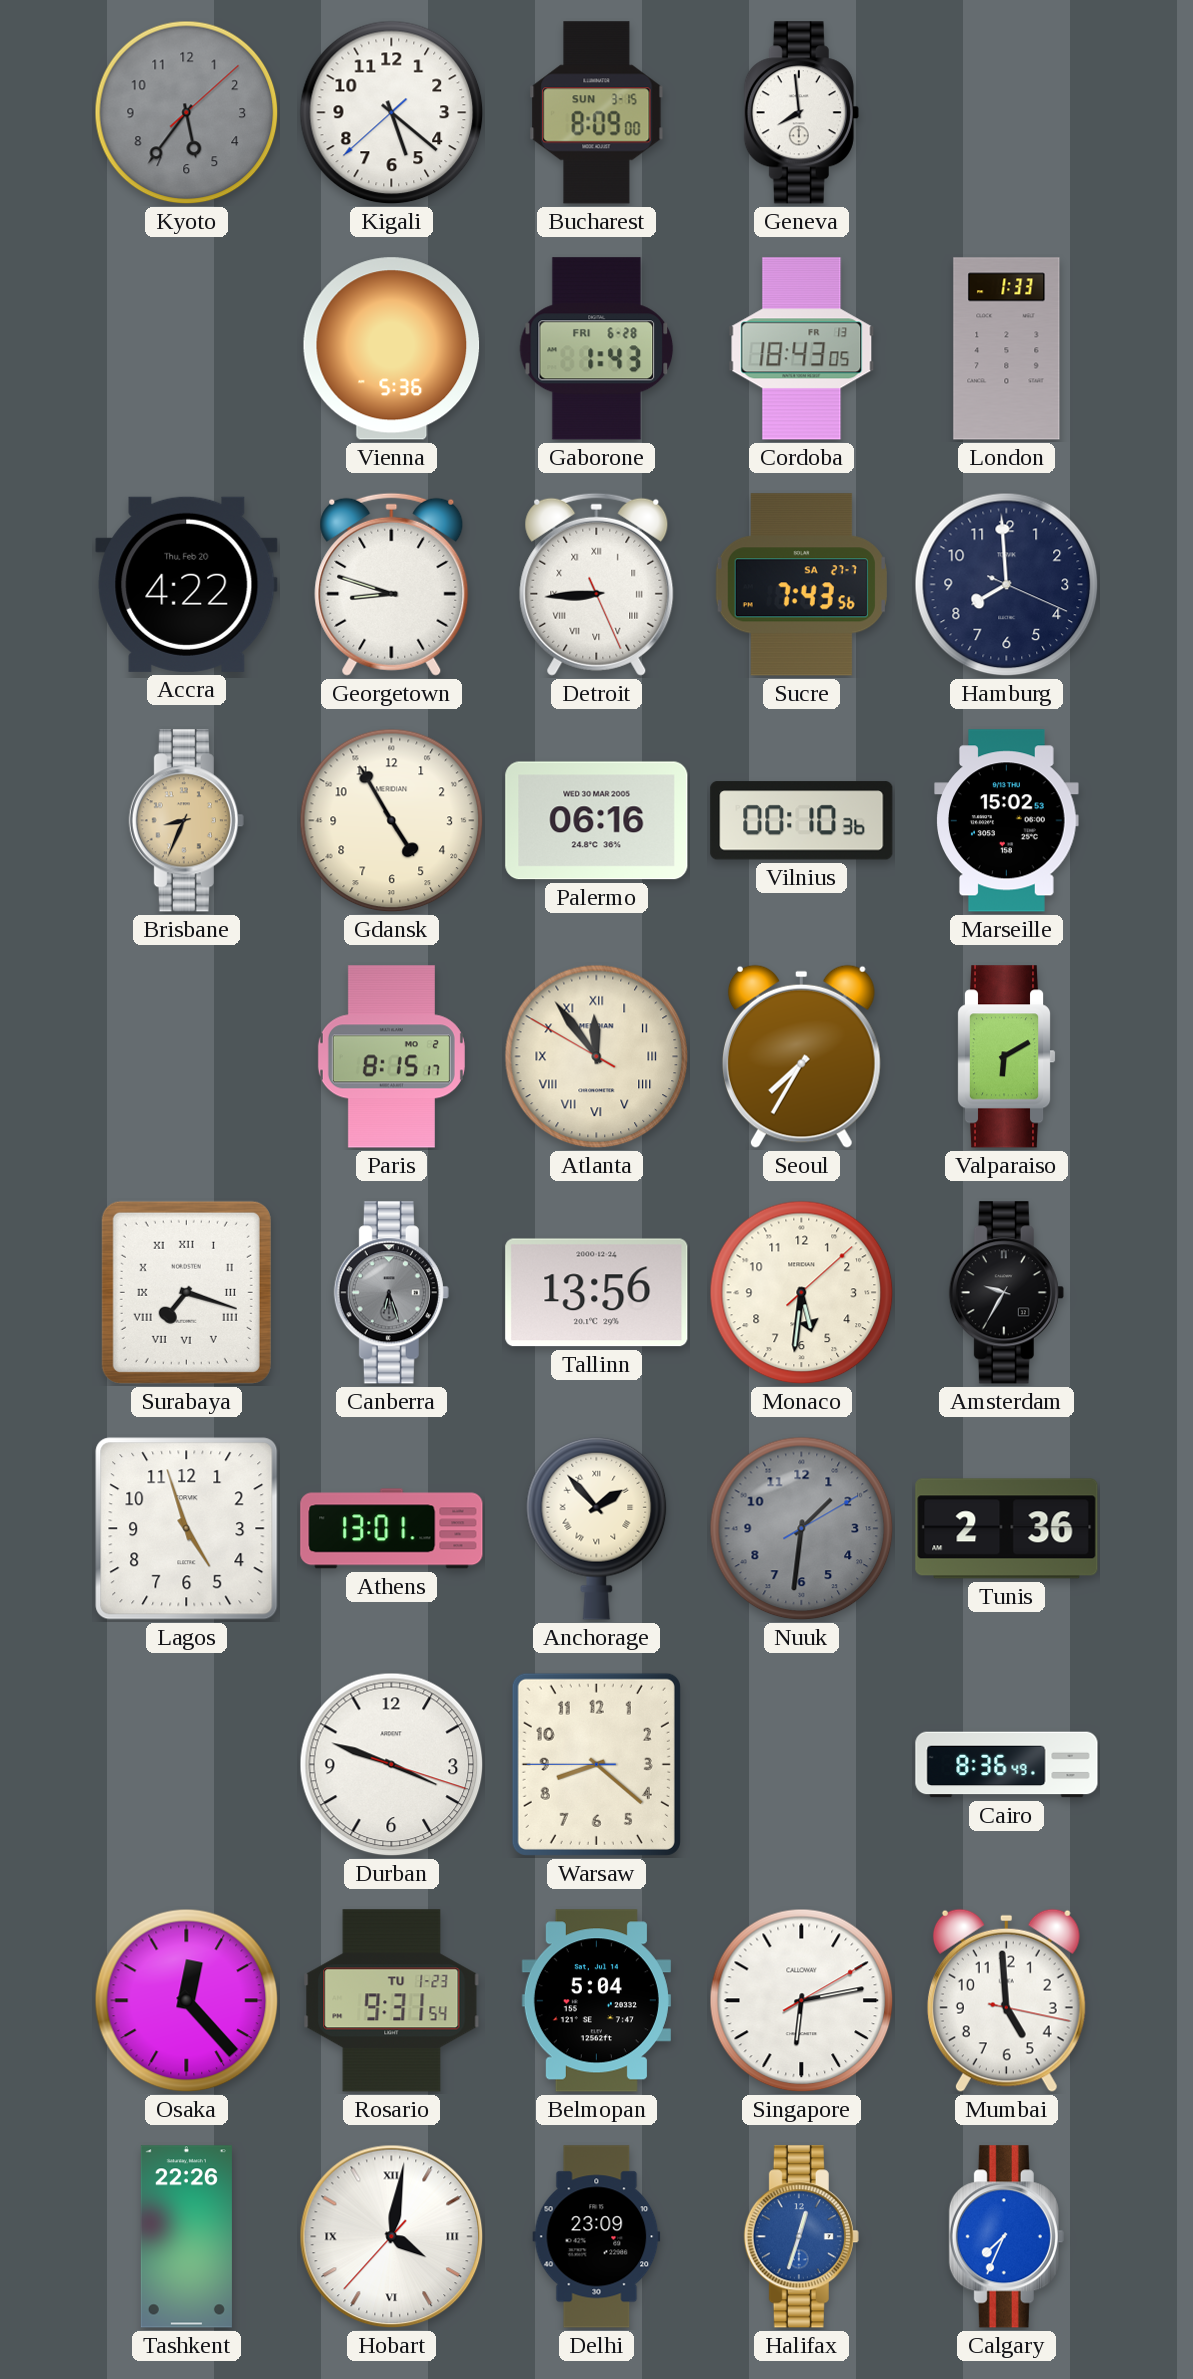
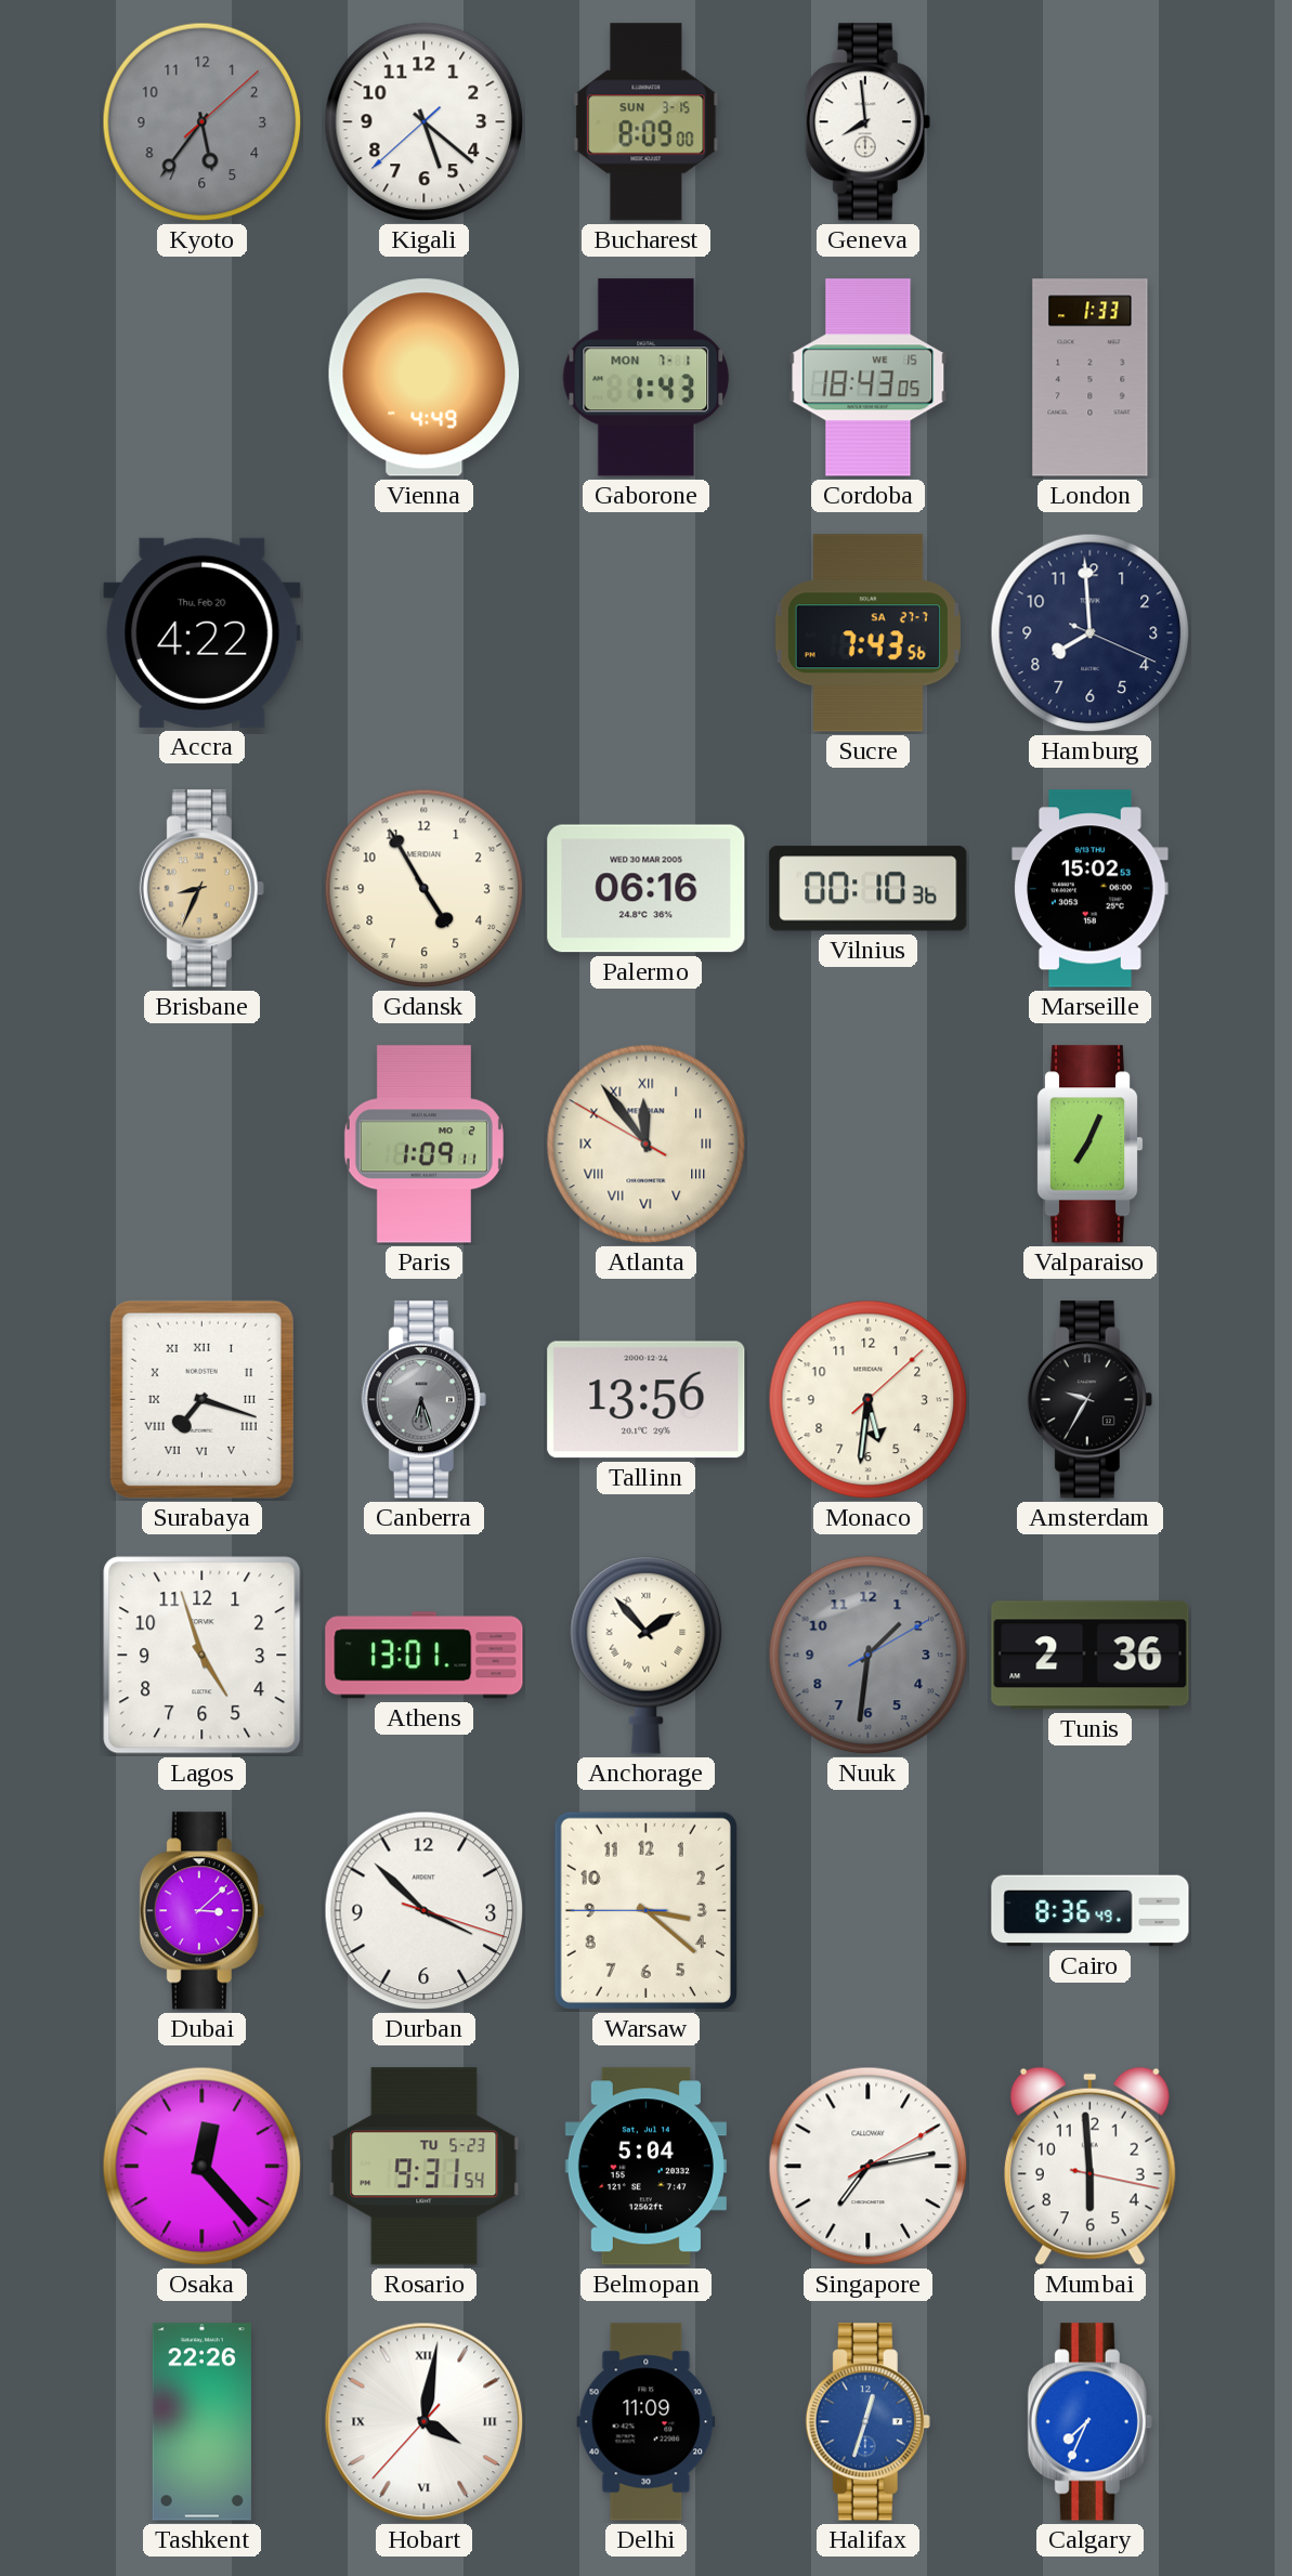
Vienna: 5:36 -> 4:49 (425, 378)
Gaborone date: FRI 6-28 -> MON 7-1 (647, 378)
Cordoba date: FR 13 -> WE 15 (869, 378)
Georgetown: 8:48 -> none (392, 584)
Detroit: 8:44 -> none (597, 584)
Paris: 8:15 -> 1:09 (423, 1145)
Seoul: 7:35 -> none (801, 1056)
Valparaiso: 6:10 -> 7:04 (1089, 1145)
Dubai: none -> 3:08 (201, 1911)
Durban: 3:48 -> 3:52 (425, 1911)
Warsaw: 8:21 -> 3:21 (645, 1910)
Rosario date: TU 1-23 -> TU 5-23 (425, 2167)
Singapore: 6:13 -> 7:13 (869, 2167)
Mumbai: 4:59 -> 5:59 (1089, 2166)
Delhi: 23:09 -> 11:09 (647, 2422)
